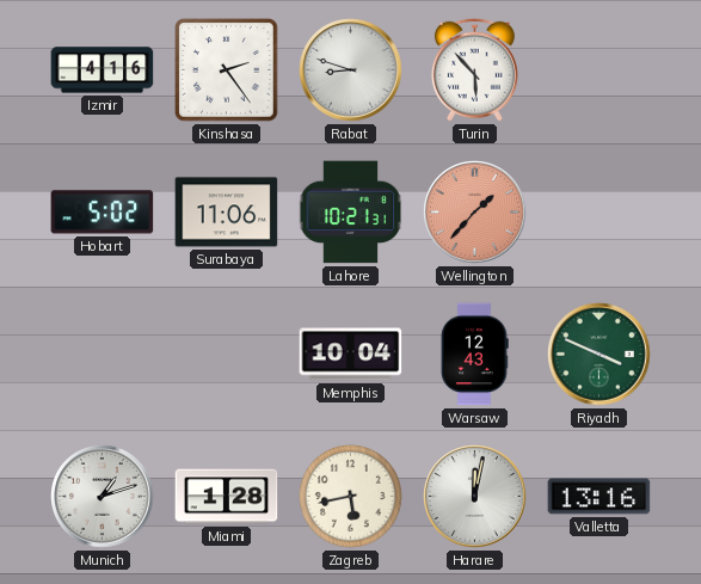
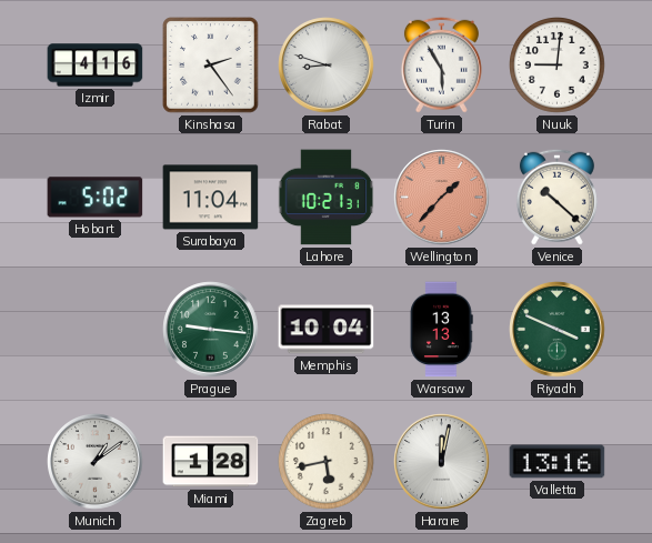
Turin: 5:53 -> 5:55 (441, 64)
Nuuk: none -> 9:01 (558, 66)
Surabaya: 11:06 -> 11:04 (211, 198)
Venice: none -> 10:22 (556, 197)
Prague: none -> 9:16 (211, 330)
Warsaw: 12:43 -> 13:13 (441, 330)
Munich: 1:12 -> 1:09 (96, 462)
